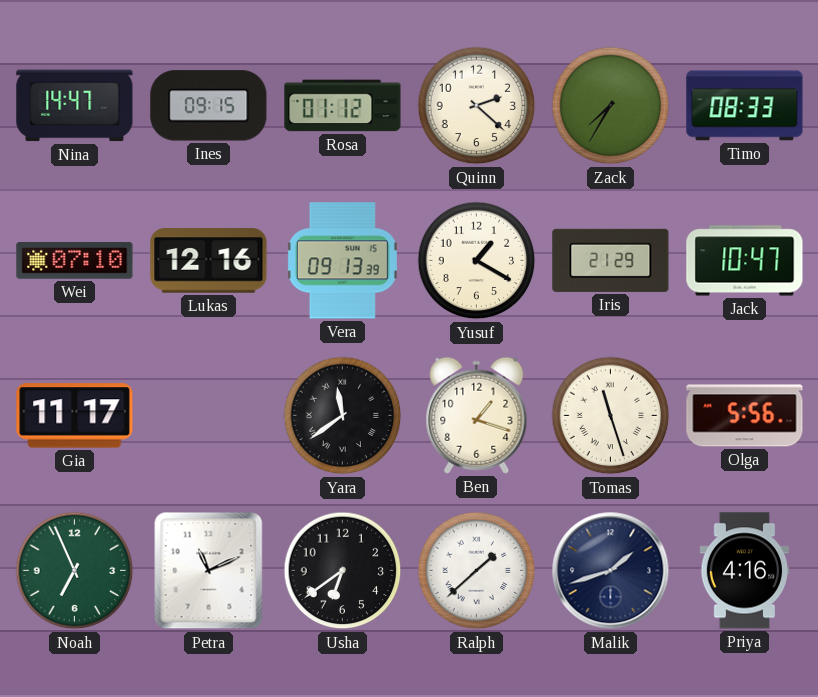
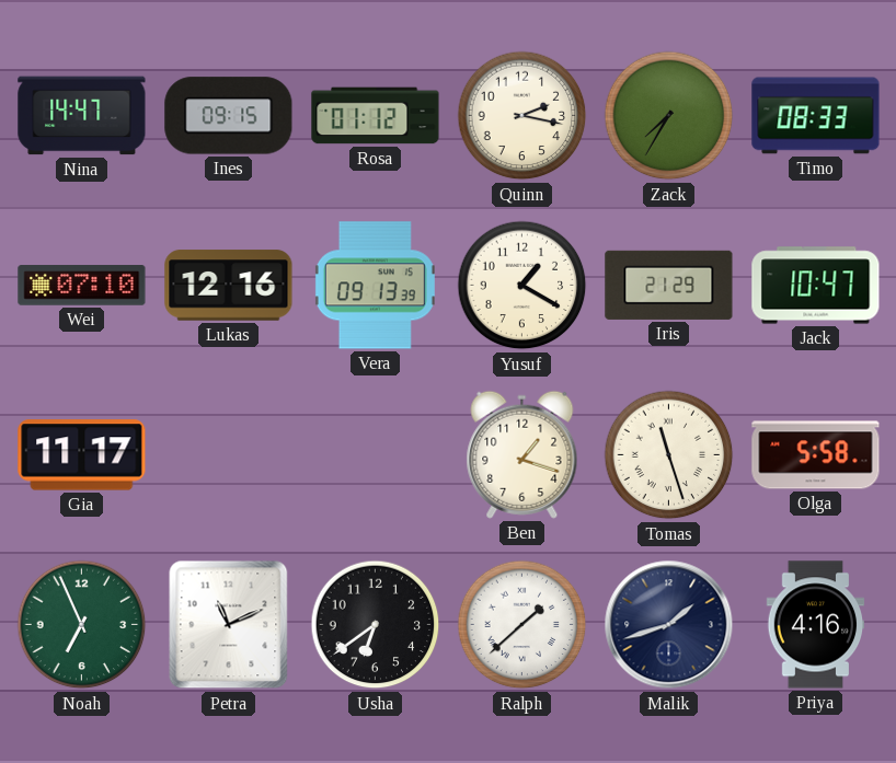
Quinn: 2:22 -> 2:17 (522, 116)
Yara: 11:39 -> none (343, 416)
Olga: 5:56 -> 5:58 (816, 455)
